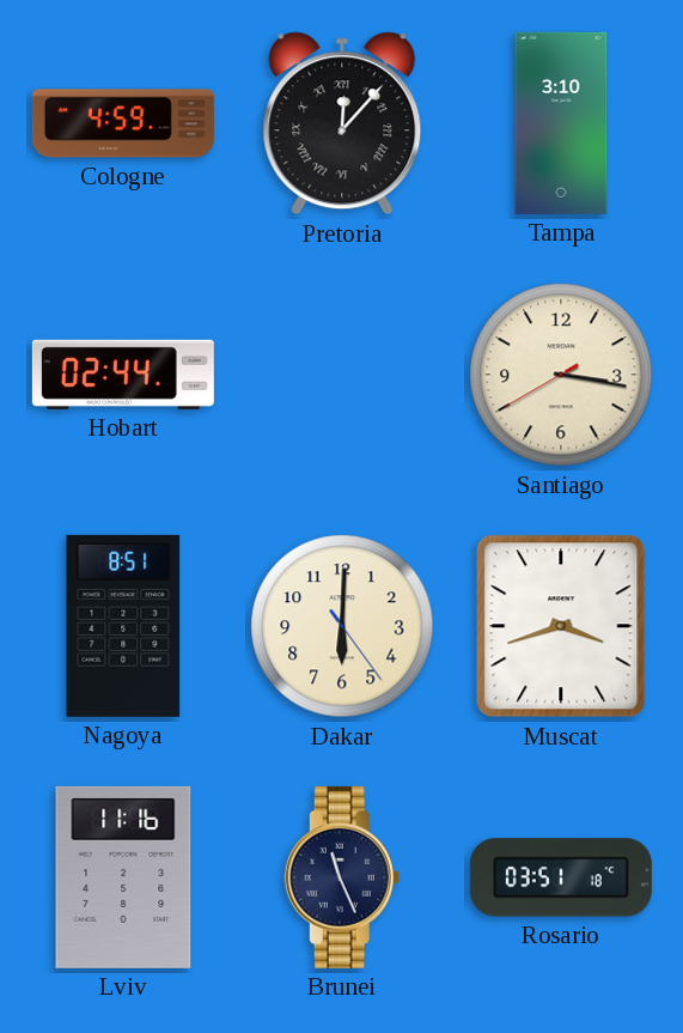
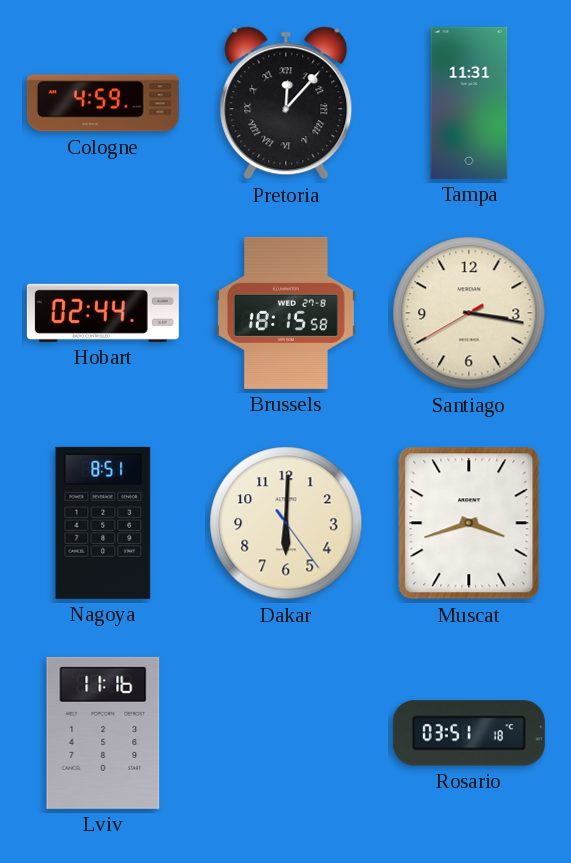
Tampa: 3:10 -> 11:31 (469, 103)
Brussels: none -> 18:15 (286, 313)
Brunei: 11:26 -> none (342, 877)
